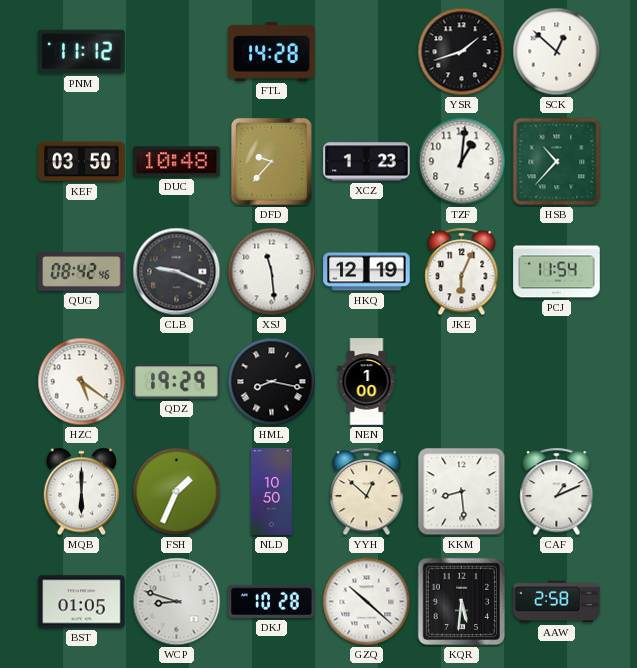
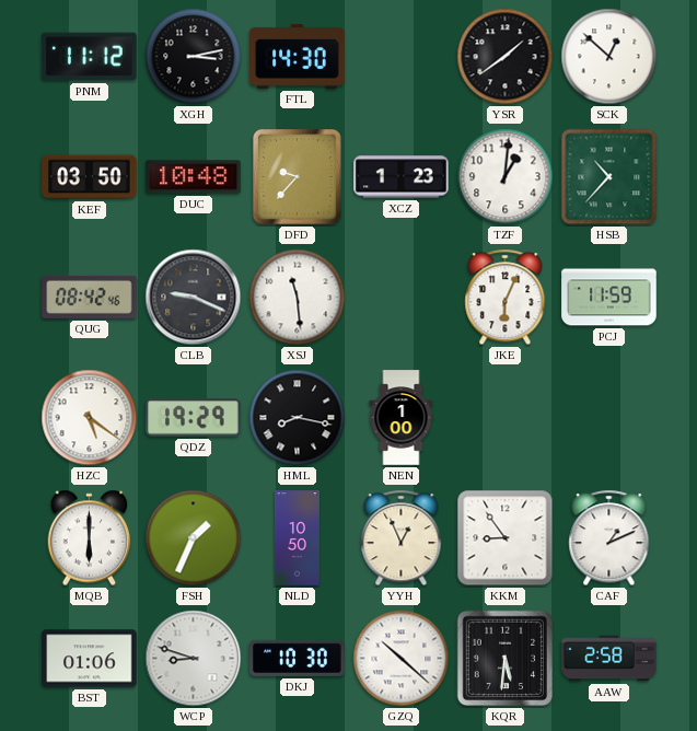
XGH: none -> 3:13 (194, 57)
FTL: 14:28 -> 14:30 (298, 56)
YSR: 1:42 -> 1:39 (506, 57)
HKQ: 12:19 -> none (367, 272)
PCJ: 11:54 -> 11:59 (609, 298)
YYH: 12:52 -> 12:56 (402, 538)
KKM: 8:29 -> 8:54 (506, 538)
BST: 01:05 -> 01:06 (90, 659)
DKJ: 10:28 -> 10:30 (298, 658)
